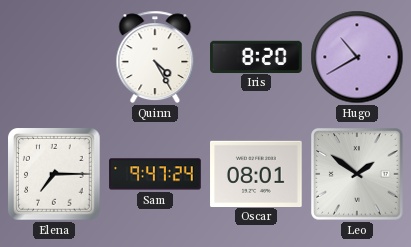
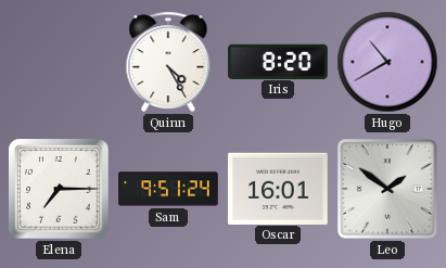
Sam: 9:47 -> 9:51 (168, 189)
Oscar: 08:01 -> 16:01 (278, 188)
